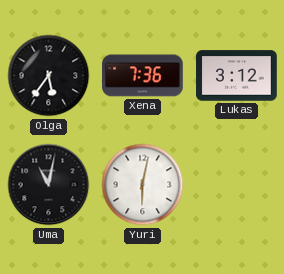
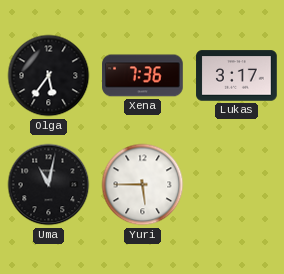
Lukas: 3:12 -> 3:17 (237, 76)
Yuri: 6:02 -> 5:45 (143, 185)
